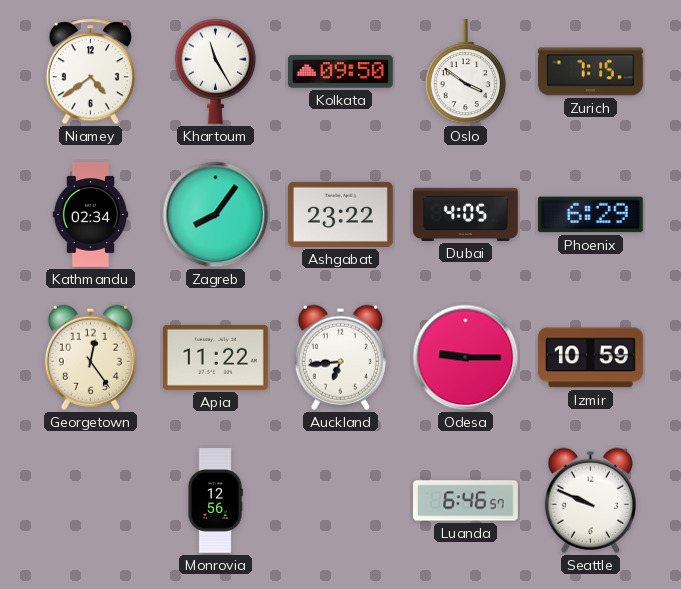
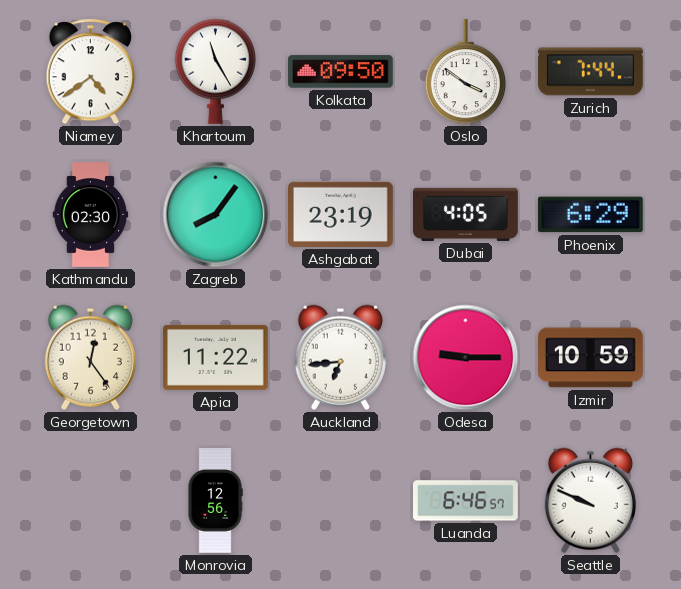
Zurich: 7:15 -> 7:44 (591, 72)
Kathmandu: 02:34 -> 02:30 (91, 215)
Ashgabat: 23:22 -> 23:19 (341, 214)
